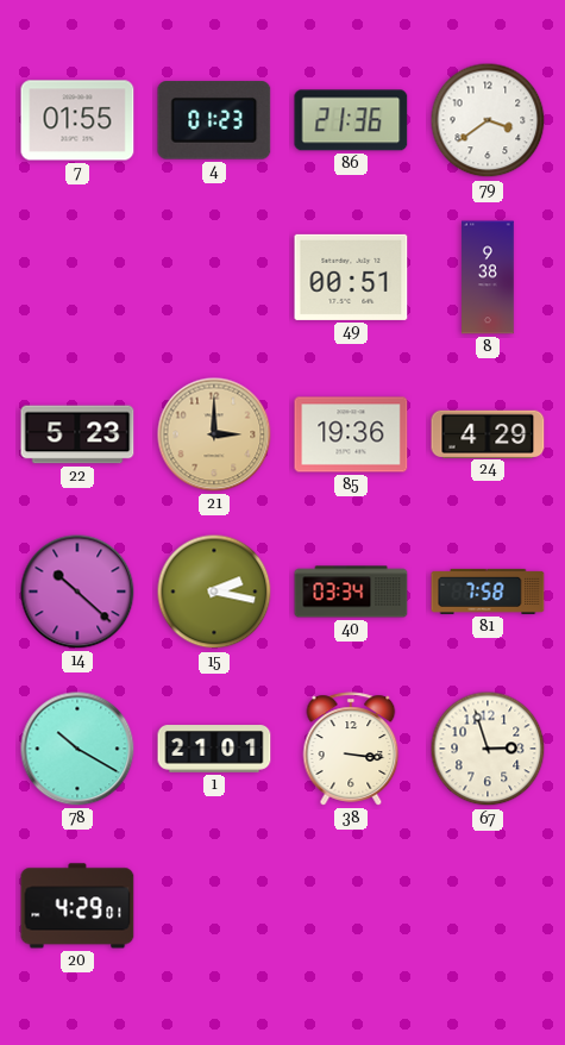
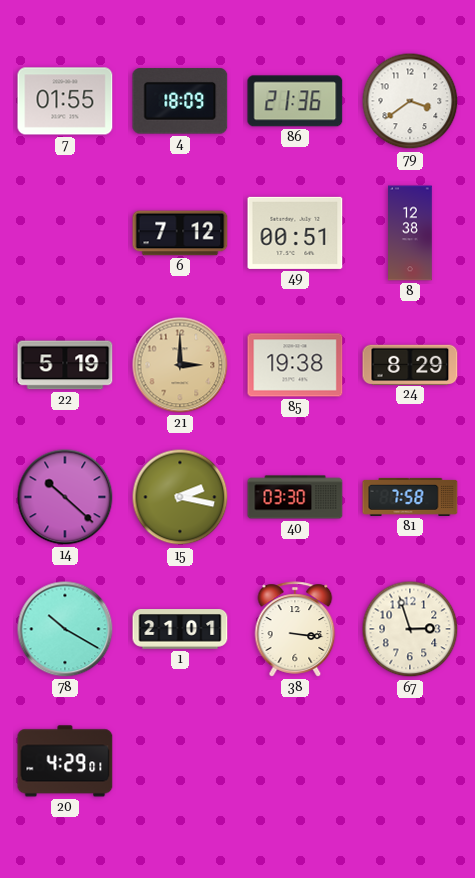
4: 01:23 -> 18:09 (180, 101)
6: none -> 7:12 (180, 233)
8: 9:38 -> 12:38 (410, 233)
22: 5:23 -> 5:19 (65, 365)
85: 19:36 -> 19:38 (295, 365)
24: 4:29 -> 8:29 (410, 364)
40: 03:34 -> 03:30 (295, 497)
